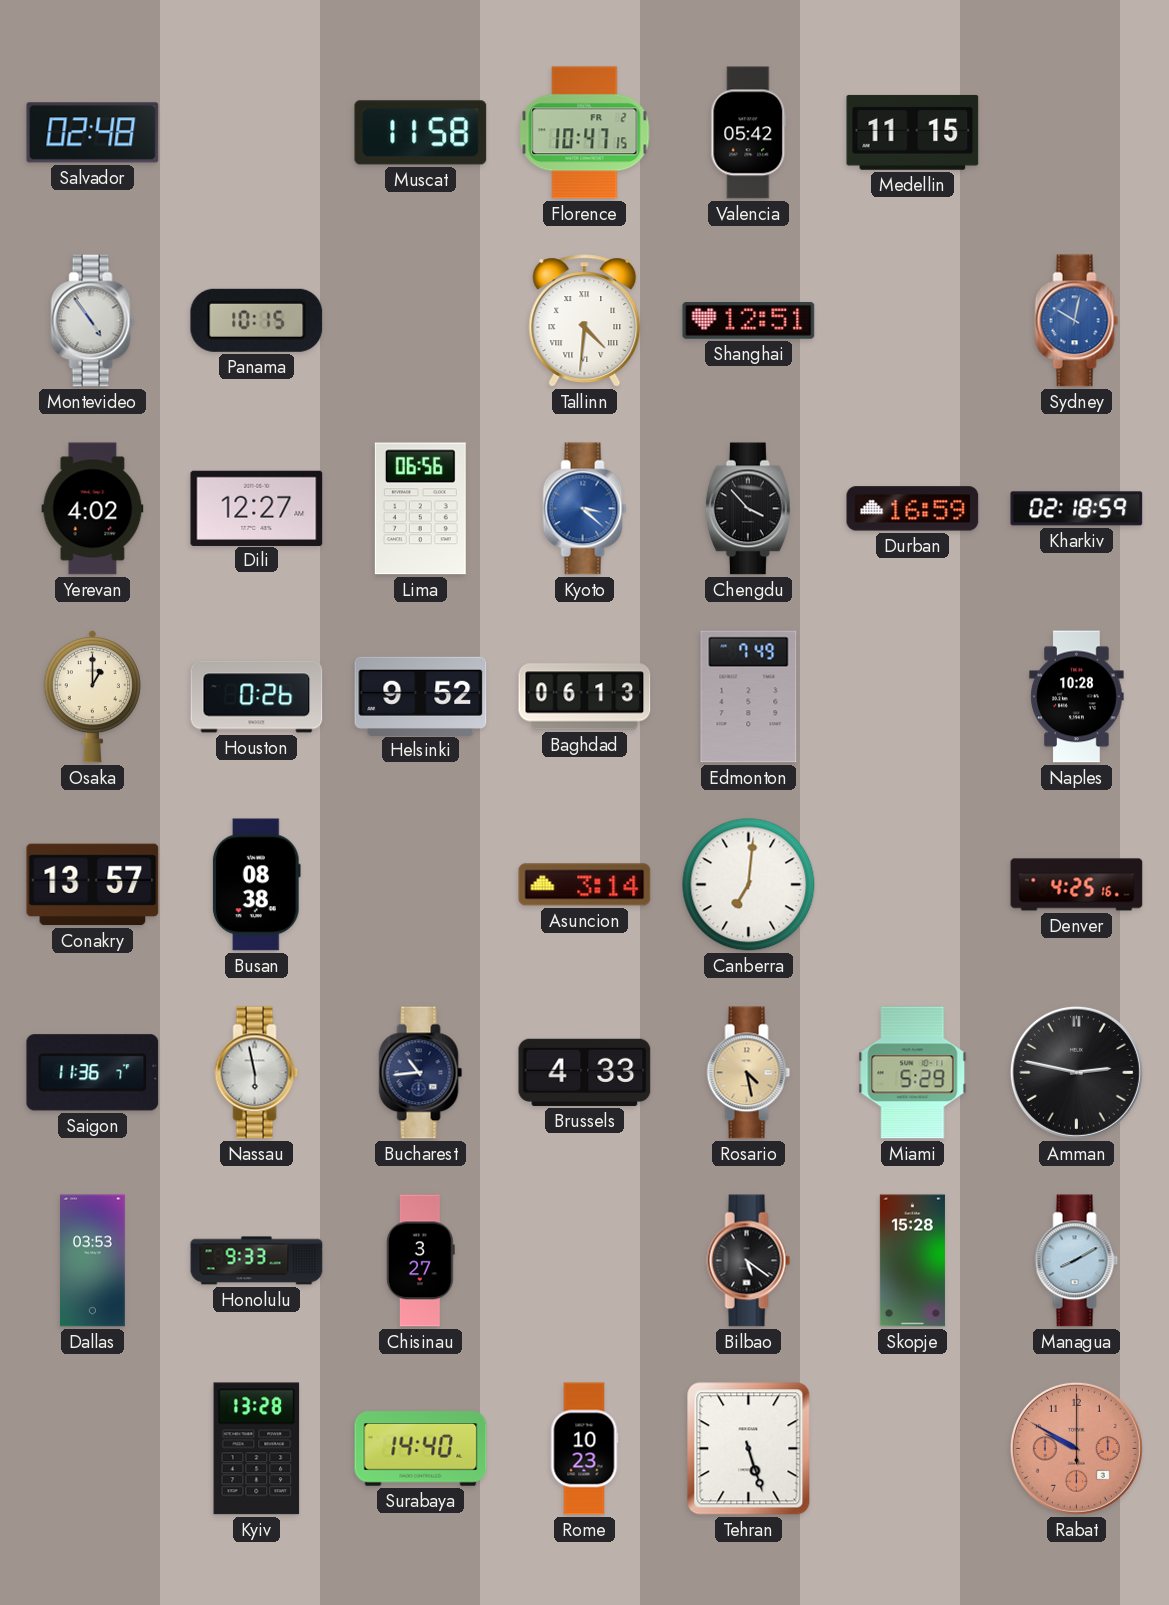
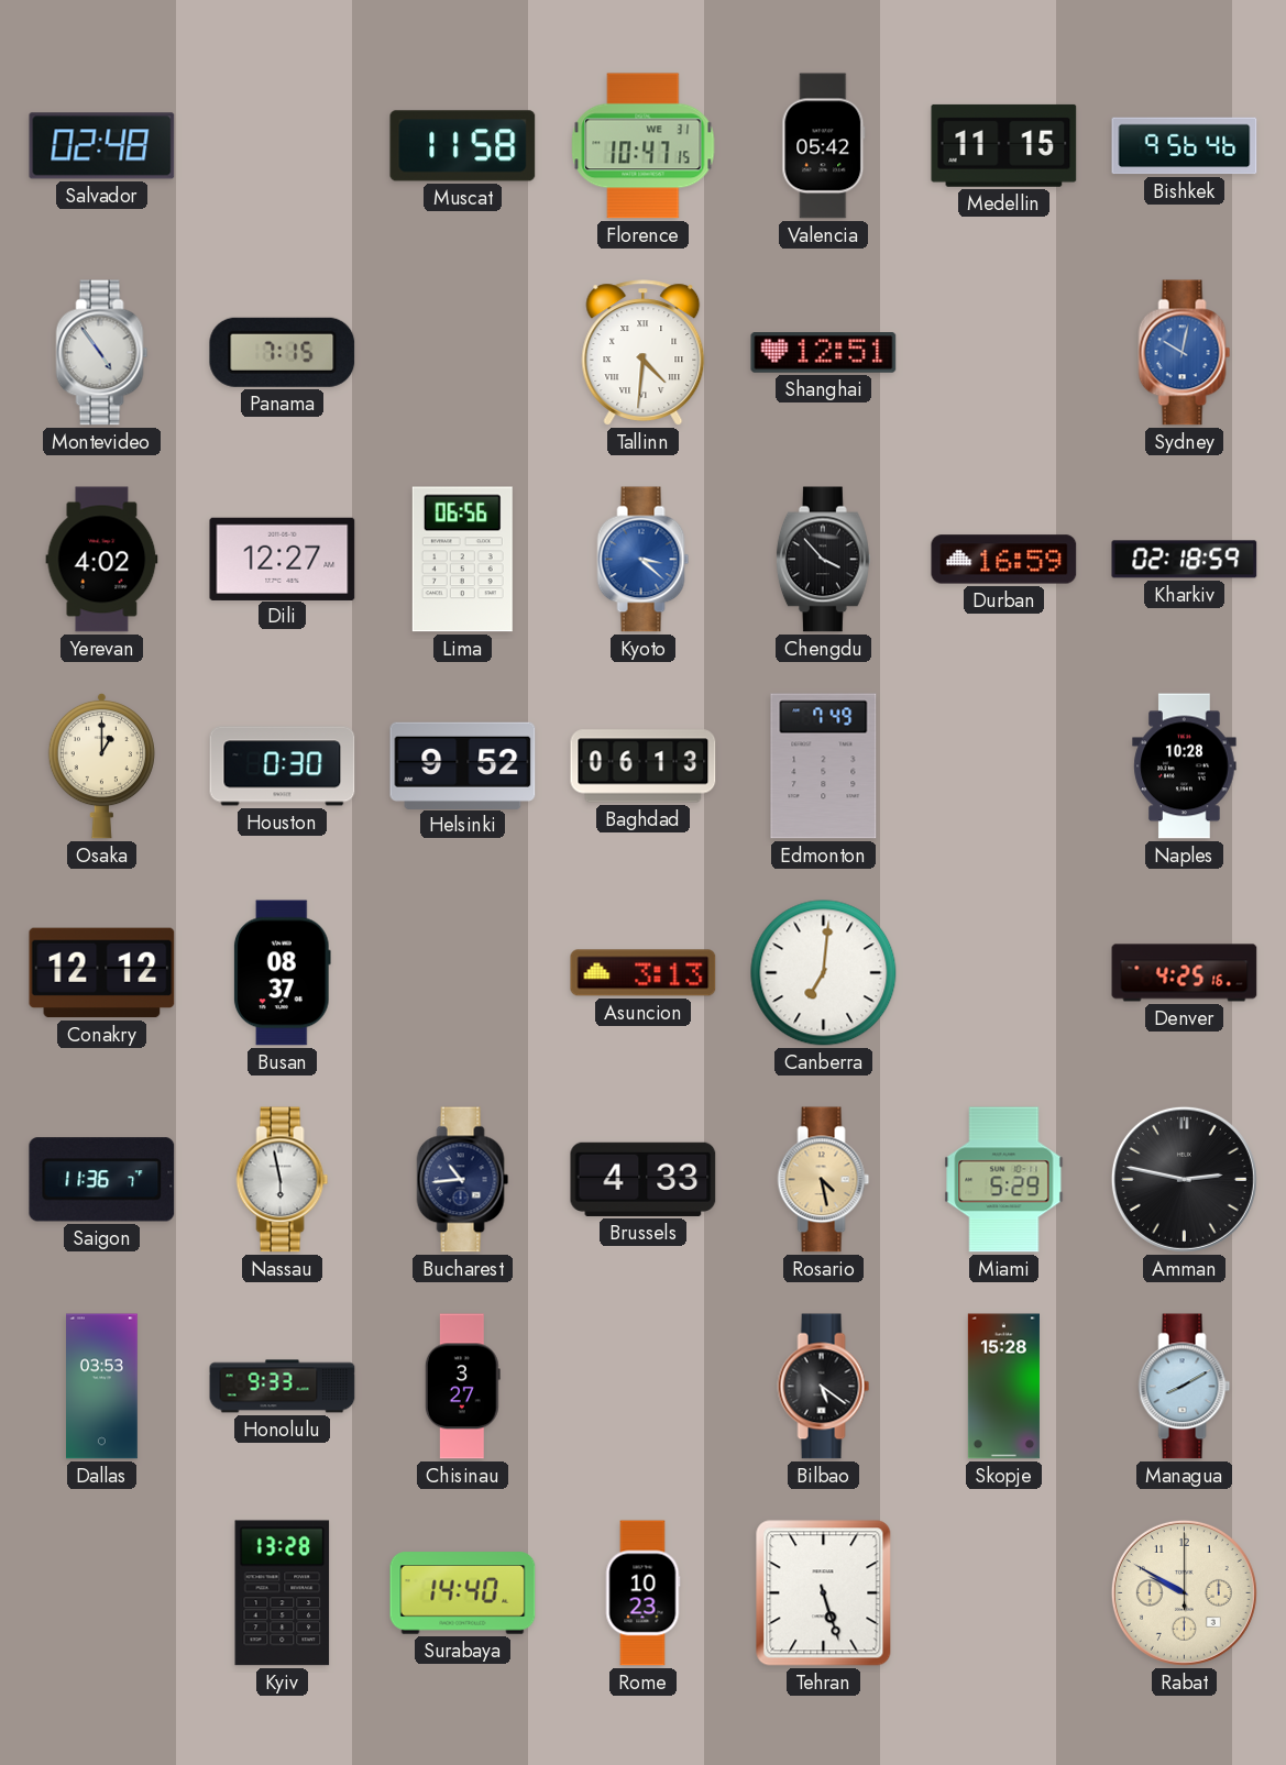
Florence date: FR 2 -> WE 31 (644, 146)
Bishkek: none -> 9:56 (1185, 146)
Panama: 10:15 -> 7:15 (283, 352)
Houston: 0:26 -> 0:30 (283, 766)
Conakry: 13:57 -> 12:12 (102, 973)
Busan: 08:38 -> 08:37 (282, 973)
Asuncion: 3:14 -> 3:13 (644, 973)
Rabat dial: salmon -> cream (1184, 1592)
